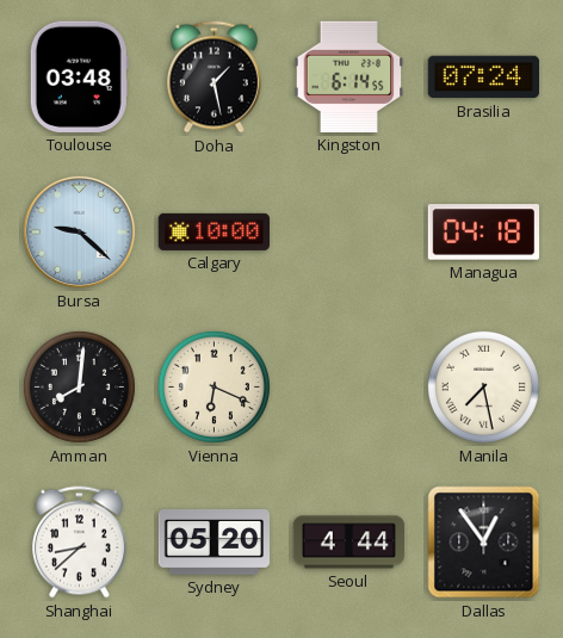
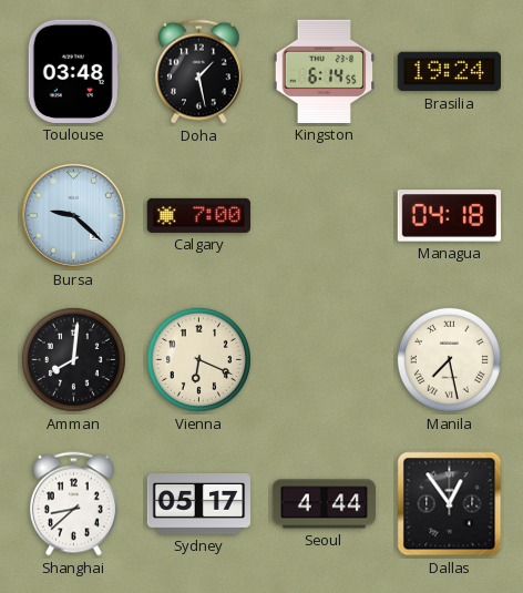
Brasilia: 07:24 -> 19:24 (449, 72)
Calgary: 10:00 -> 7:00 (198, 215)
Sydney: 05:20 -> 05:17 (199, 504)
